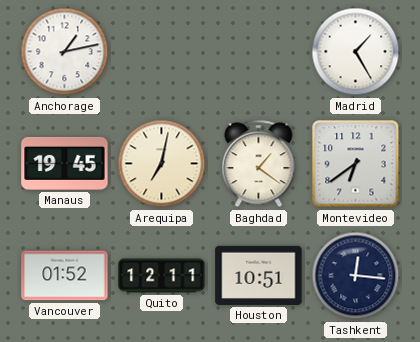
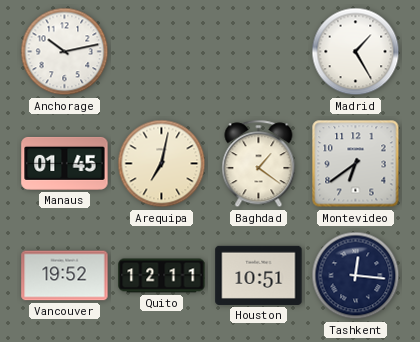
Anchorage: 1:13 -> 10:13 (65, 52)
Manaus: 19:45 -> 01:45 (65, 163)
Vancouver: 01:52 -> 19:52 (65, 276)
